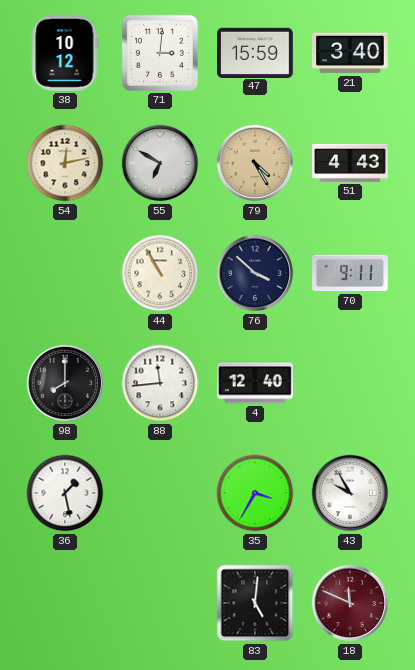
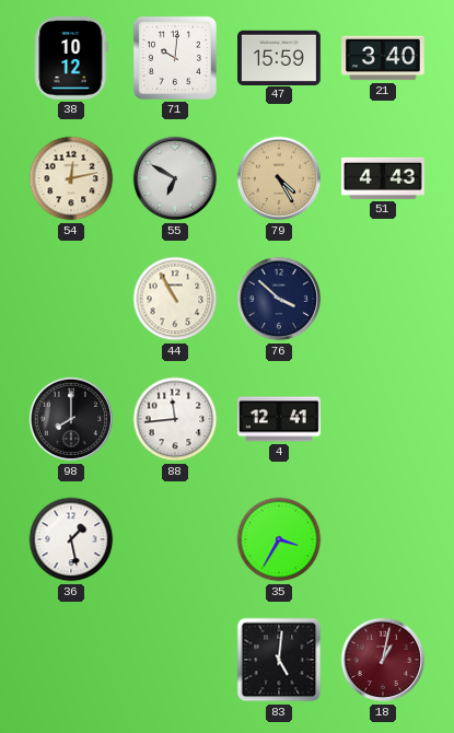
71: 3:01 -> 10:01 (175, 58)
70: 9:11 -> none (351, 273)
4: 12:40 -> 12:41 (280, 419)
43: 9:55 -> none (350, 493)
18: 11:49 -> 1:02 (383, 660)
